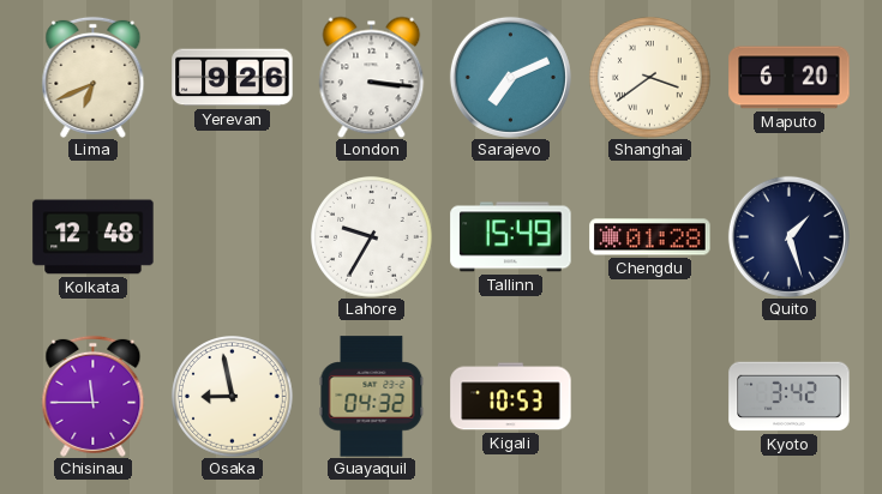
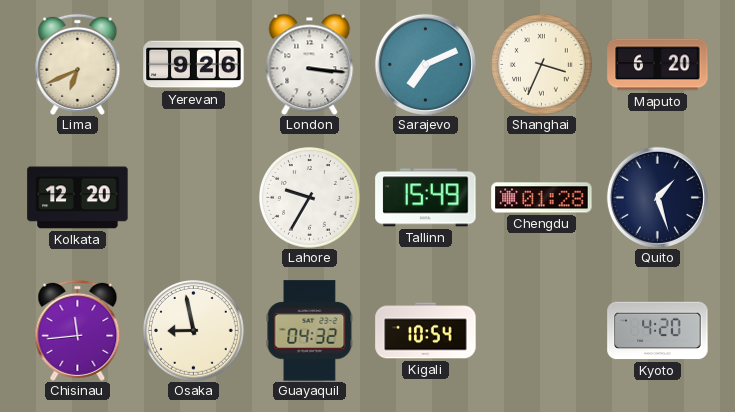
Shanghai: 3:39 -> 3:34 (542, 65)
Kolkata: 12:48 -> 12:20 (78, 198)
Chisinau: 11:45 -> 11:44 (78, 330)
Kigali: 10:53 -> 10:54 (426, 331)
Kyoto: 3:42 -> 4:20 (658, 331)
